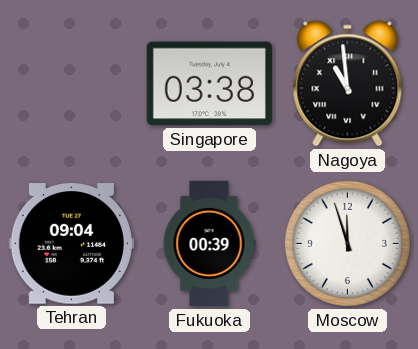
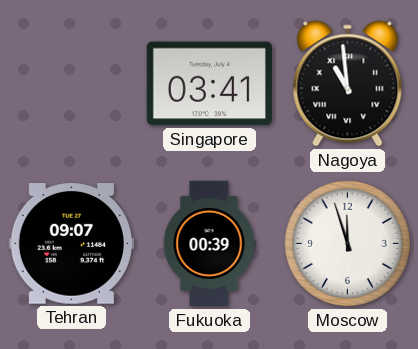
Singapore: 03:38 -> 03:41 (209, 84)
Tehran: 09:04 -> 09:07 (71, 244)
